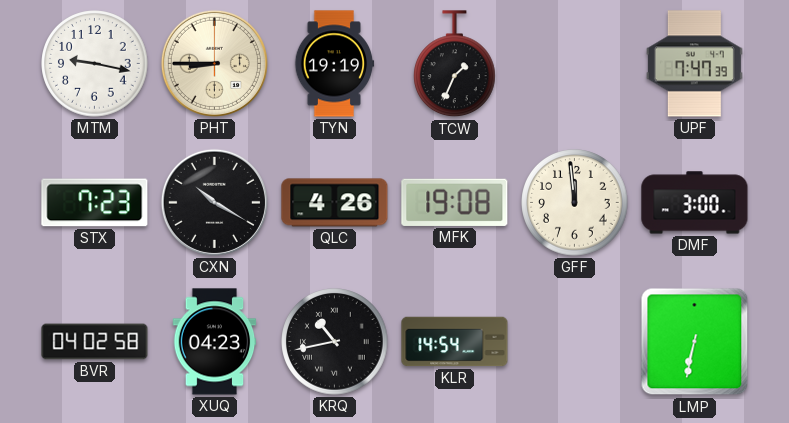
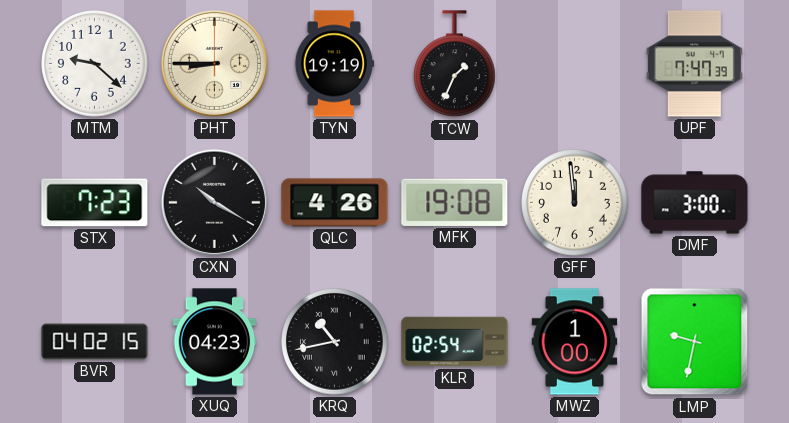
MTM: 9:17 -> 9:22 (95, 64)
BVR: 04:02:58 -> 04:02:15 (95, 342)
KLR: 14:54 -> 02:54 (455, 342)
MWZ: none -> 1:00 (575, 342)
LMP: 6:32 -> 9:32 (695, 342)
